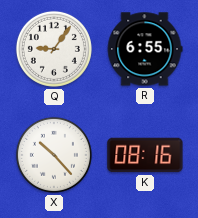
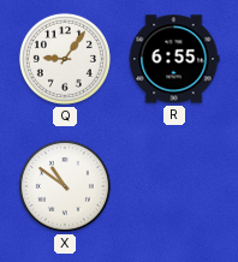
X: 10:23 -> 10:51 (65, 186)
K: 08:16 -> none (145, 155)
